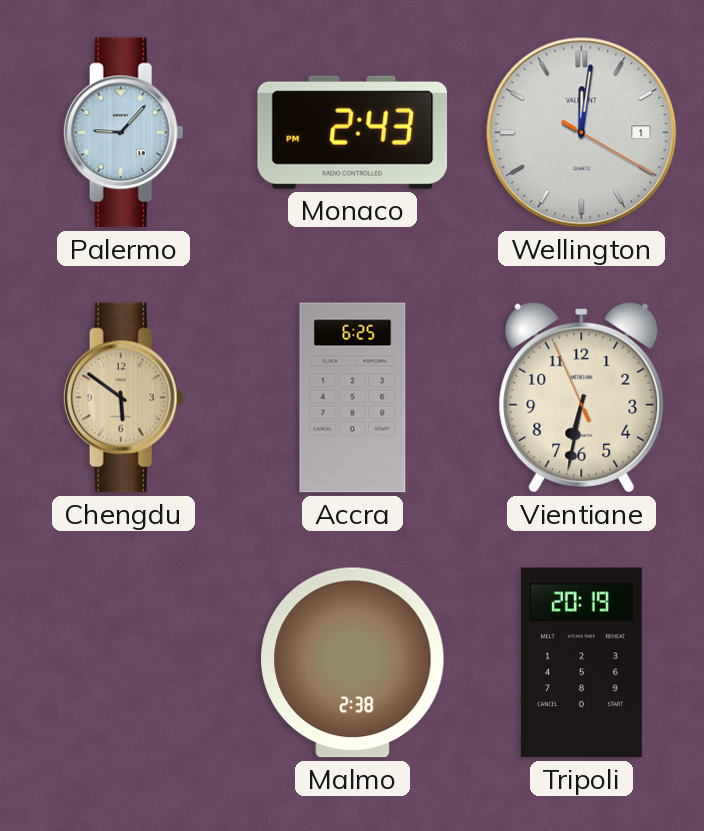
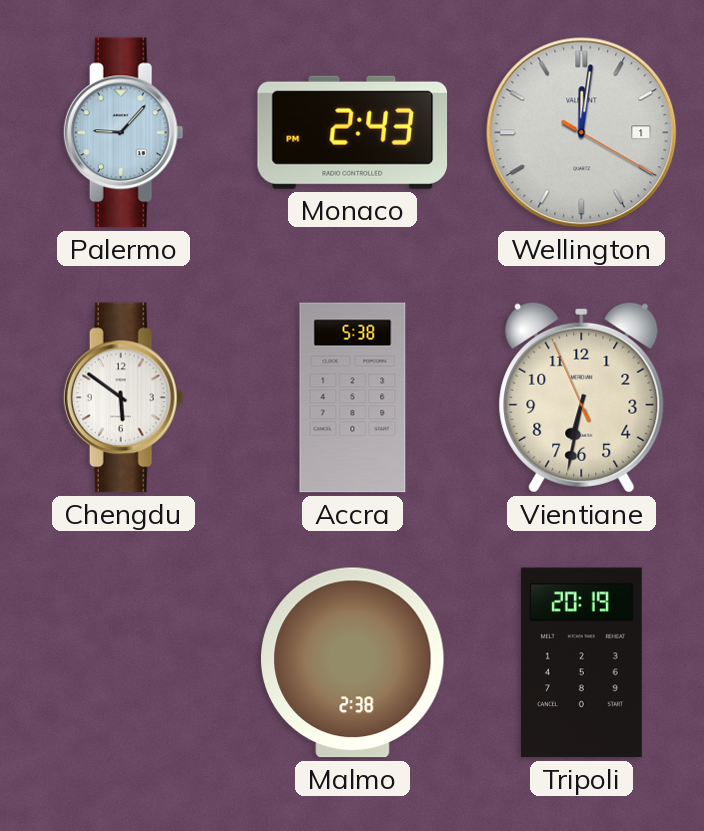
Chengdu dial: champagne -> white (123, 398)
Accra: 6:25 -> 5:38 (353, 398)
